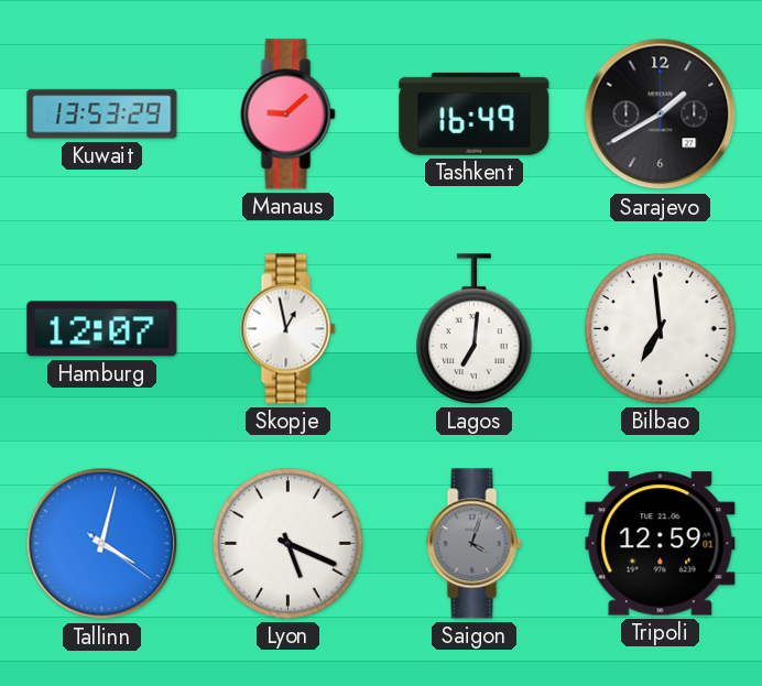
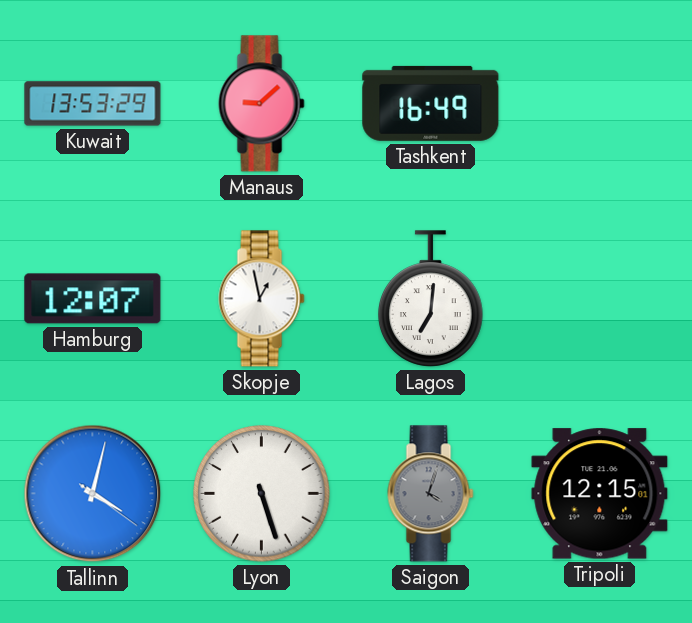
Sarajevo: 1:40 -> none (661, 115)
Bilbao: 6:59 -> none (661, 329)
Lyon: 5:19 -> 5:27 (262, 494)
Tripoli: 12:59 -> 12:15 (600, 494)
